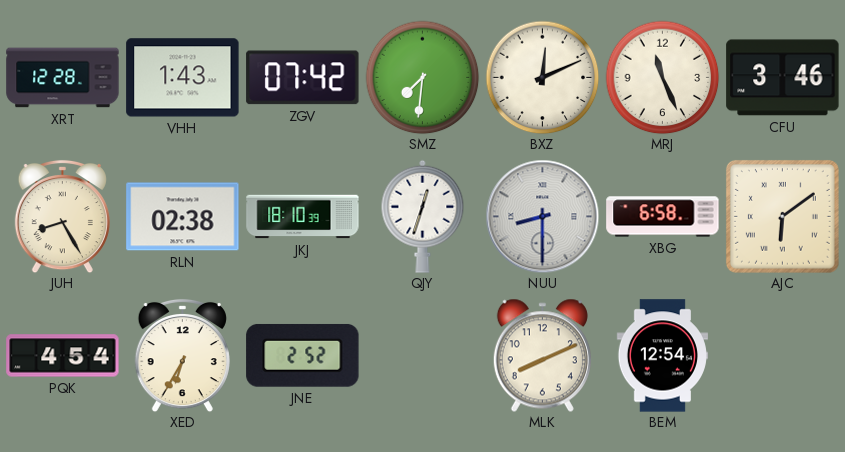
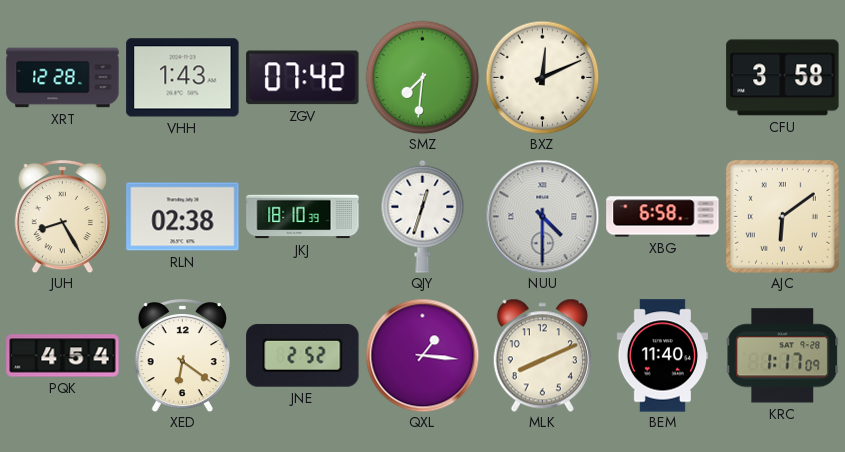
MRJ: 11:26 -> none (662, 77)
CFU: 3:46 -> 3:58 (783, 78)
NUU: 8:30 -> 4:30 (542, 216)
XED: 6:35 -> 6:21 (182, 355)
QXL: none -> 1:16 (422, 355)
BEM: 12:54 -> 11:40 (662, 356)
KRC: none -> 1:17 (782, 356)
